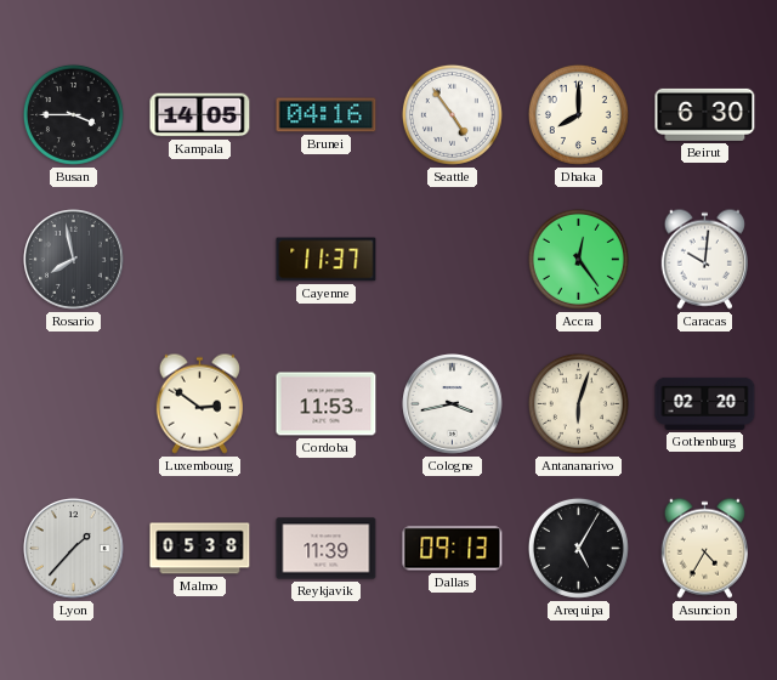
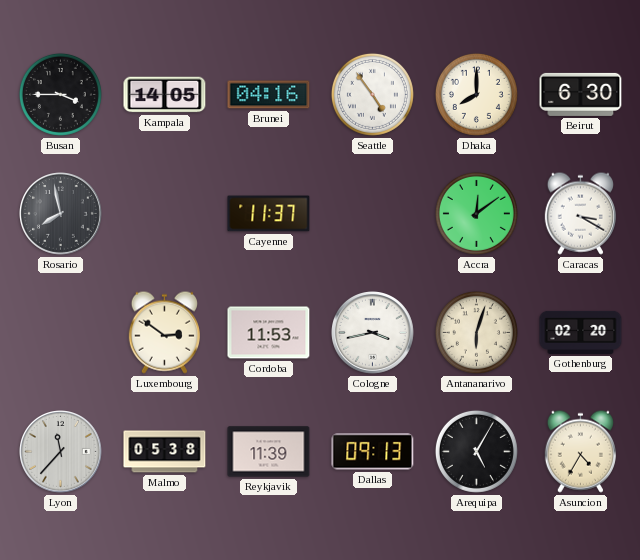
Accra: 12:24 -> 12:09 (476, 213)
Caracas: 10:01 -> 3:20 (580, 213)
Lyon: 1:37 -> 11:37 (61, 452)
